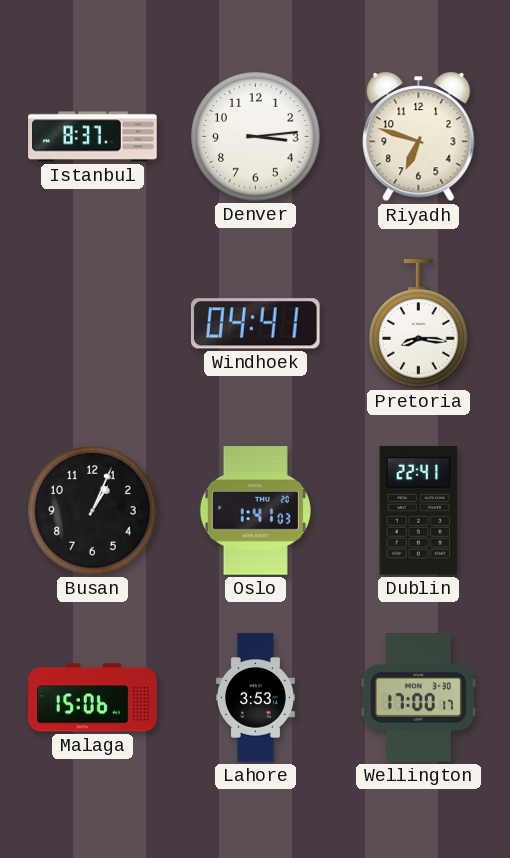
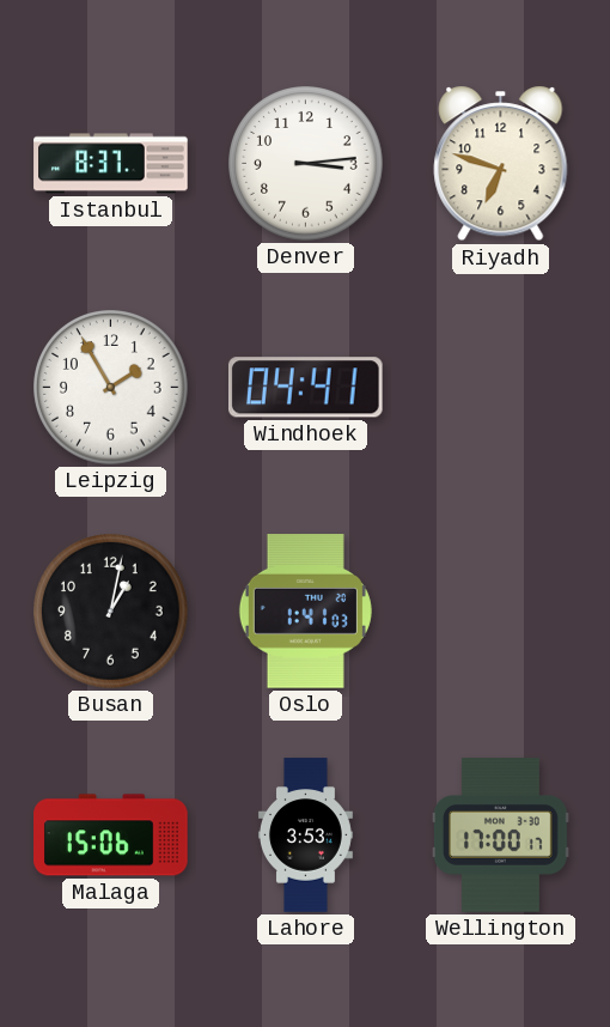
Leipzig: none -> 1:55 (111, 388)
Pretoria: 8:16 -> none (419, 324)
Busan: 1:04 -> 1:02 (111, 612)
Dublin: 22:41 -> none (419, 511)
